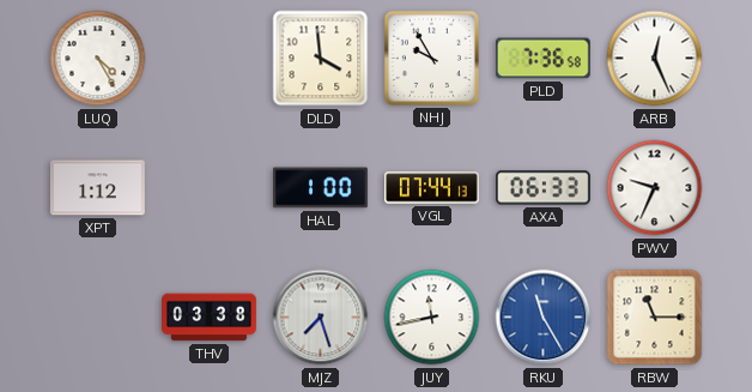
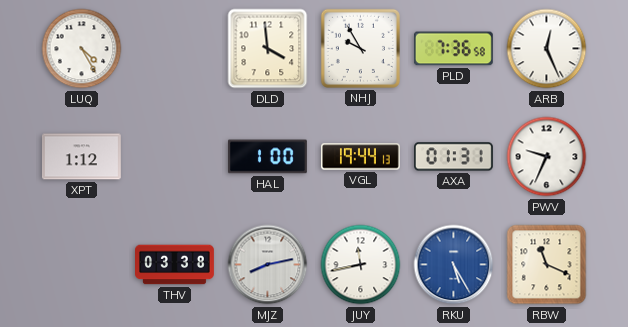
VGL: 07:44 -> 19:44 (361, 157)
AXA: 06:33 -> 01:31 (454, 157)
MJZ: 7:27 -> 8:13 (268, 265)
RKU: 11:25 -> 5:25 (454, 265)
RBW: 11:15 -> 11:19 (547, 265)
